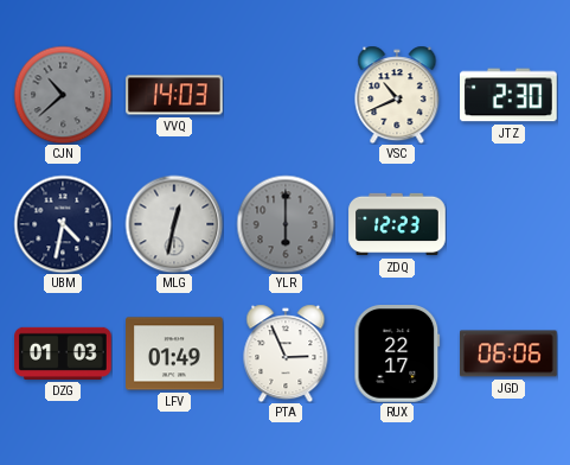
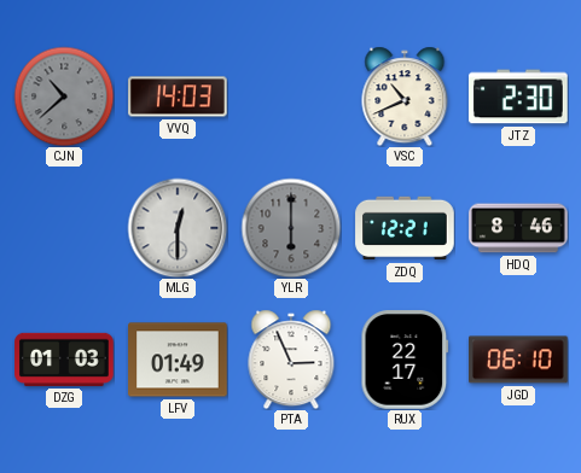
UBM: 4:32 -> none (63, 224)
MLG: 12:32 -> 12:30 (178, 228)
ZDQ: 12:23 -> 12:21 (405, 228)
HDQ: none -> 8:46 (518, 228)
JGD: 06:06 -> 06:10 (519, 360)
